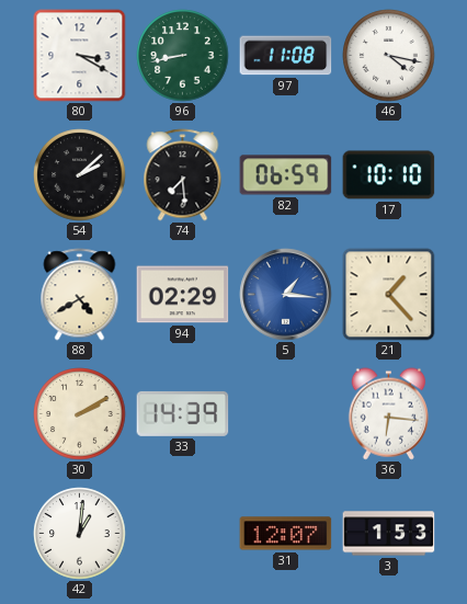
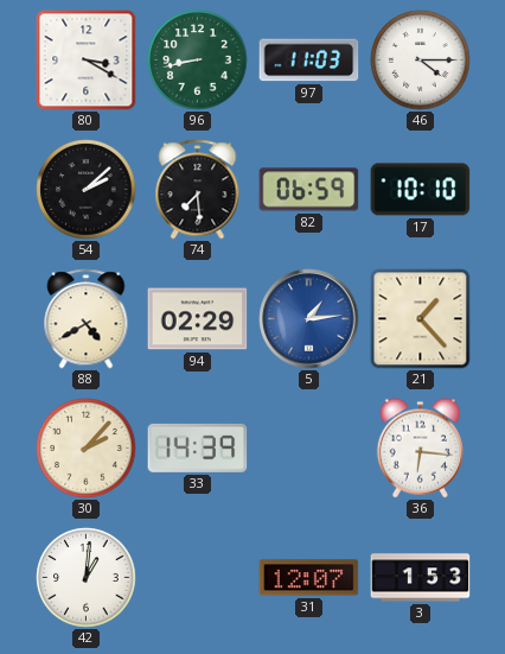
97: 11:08 -> 11:03 (309, 61)
46: 4:17 -> 4:15 (421, 61)
5: 1:16 -> 1:14 (309, 319)
30: 2:10 -> 2:07 (87, 449)
